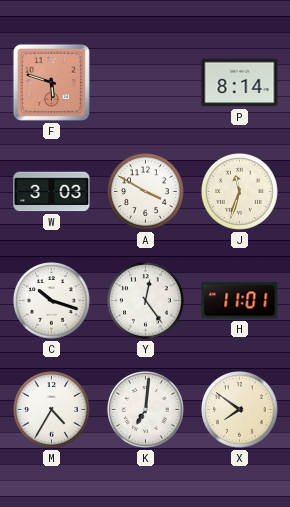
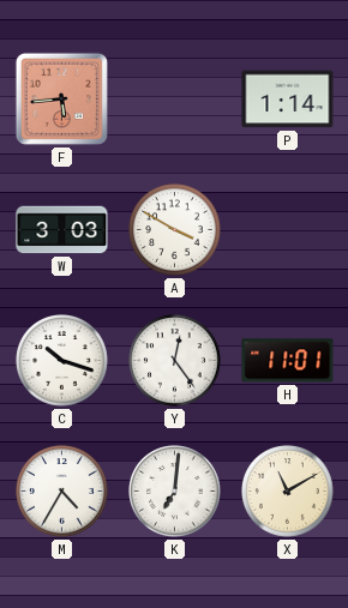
F: 5:48 -> 5:44 (61, 98)
P: 8:14 -> 1:14 (288, 100)
J: 11:33 -> none (240, 192)
X: 7:51 -> 11:10 (288, 492)
